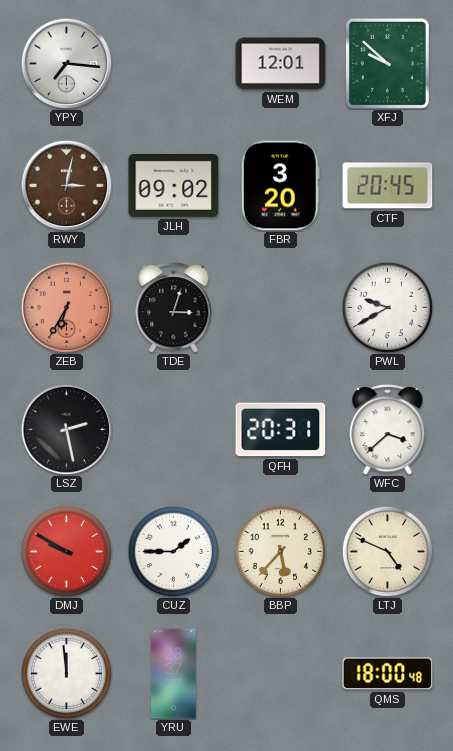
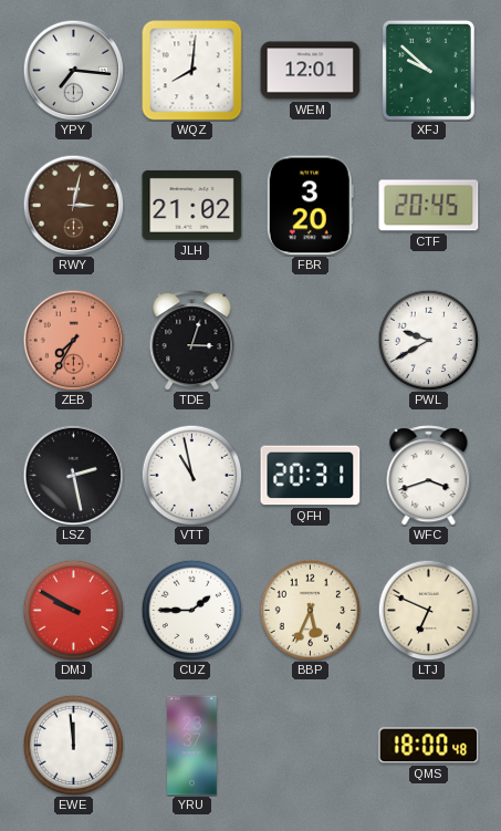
WQZ: none -> 8:01 (192, 71)
JLH: 09:02 -> 21:02 (192, 205)
ZEB: 6:35 -> 7:35 (73, 340)
VTT: none -> 10:58 (191, 475)
WFC: 3:38 -> 3:42 (429, 476)
BBP: 5:37 -> 5:34 (310, 610)
LTJ: 4:49 -> 6:49 (428, 610)
